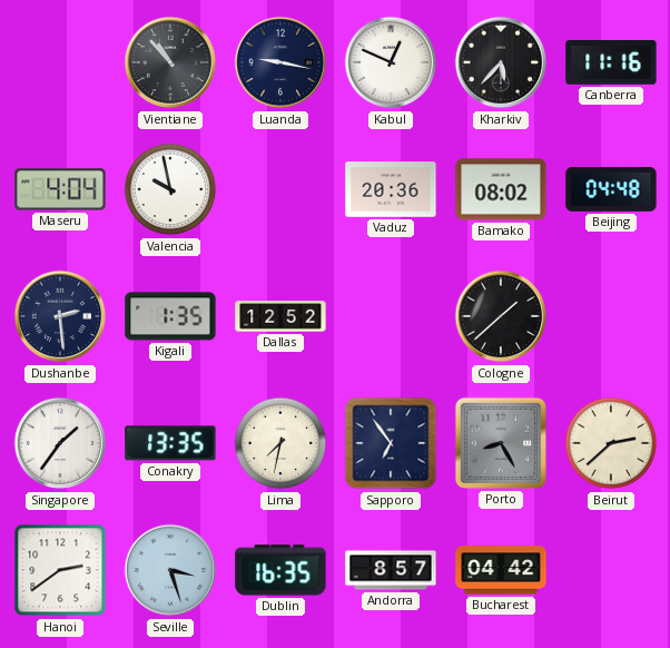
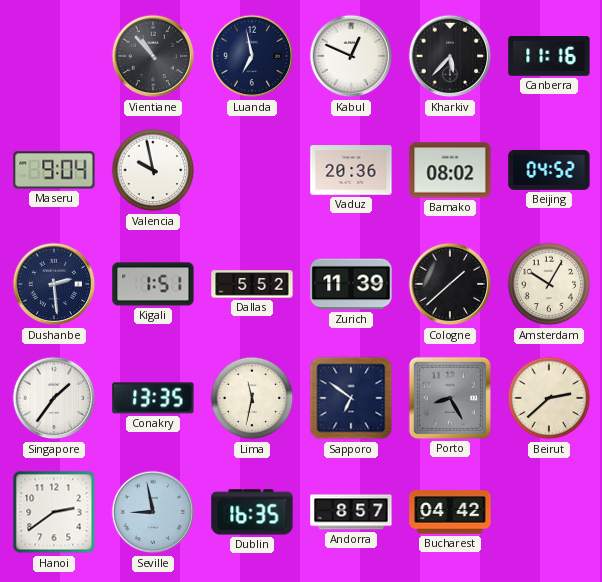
Luanda: 9:17 -> 6:58 (252, 56)
Maseru: 4:04 -> 9:04 (54, 170)
Beijing: 04:48 -> 04:52 (549, 170)
Kigali: 1:35 -> 1:51 (153, 284)
Dallas: 12:52 -> 5:52 (252, 284)
Zurich: none -> 11:39 (351, 284)
Amsterdam: none -> 10:05 (549, 284)
Lima: 7:32 -> 11:32 (252, 398)
Sapporo: 6:54 -> 6:51 (351, 398)
Seville: 3:27 -> 8:58 (153, 512)
